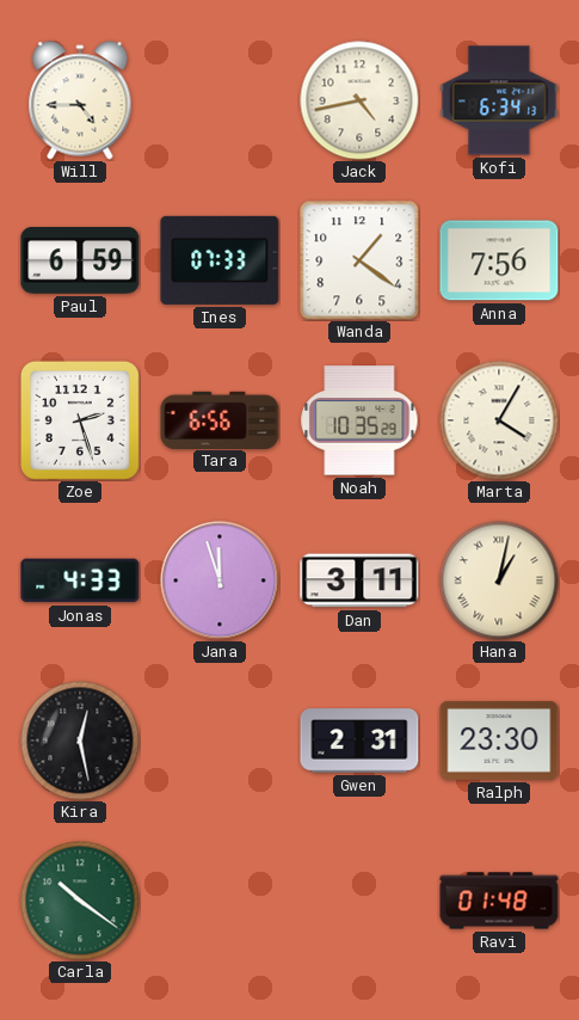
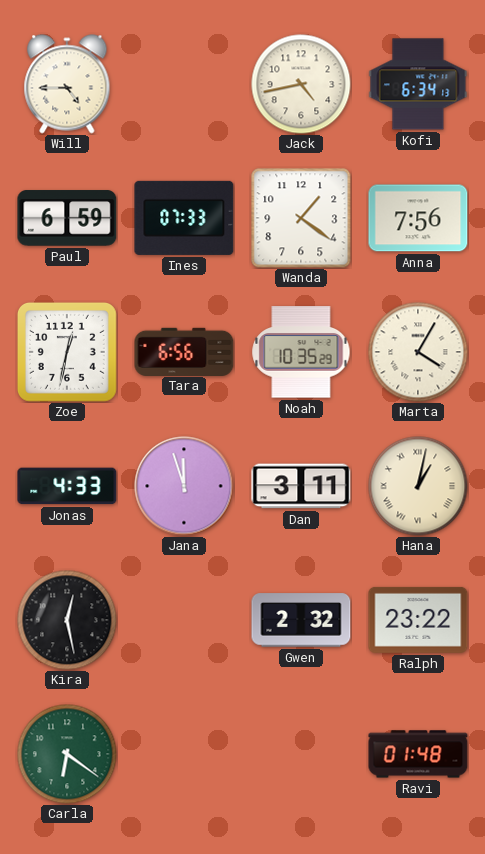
Zoe: 2:27 -> 12:32 (67, 352)
Gwen: 2:31 -> 2:32 (301, 620)
Ralph: 23:30 -> 23:22 (418, 620)
Carla: 10:21 -> 6:21 (67, 754)
